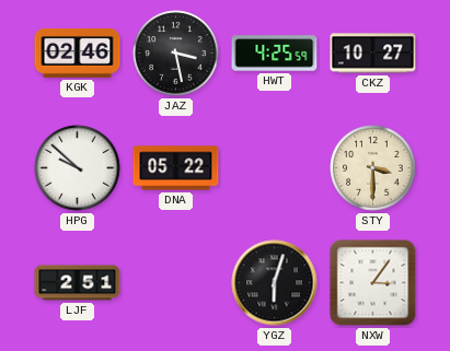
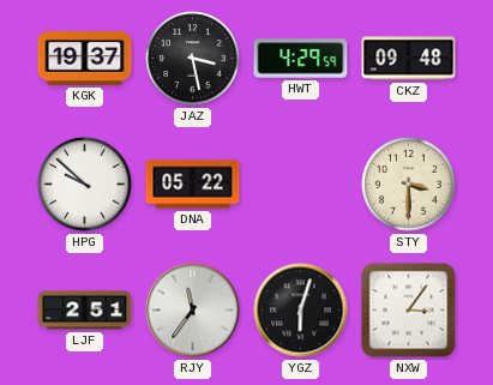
KGK: 02:46 -> 19:37 (85, 59)
HWT: 4:25 -> 4:29 (301, 59)
CKZ: 10:27 -> 09:48 (409, 59)
RJY: none -> 11:36 (193, 311)
